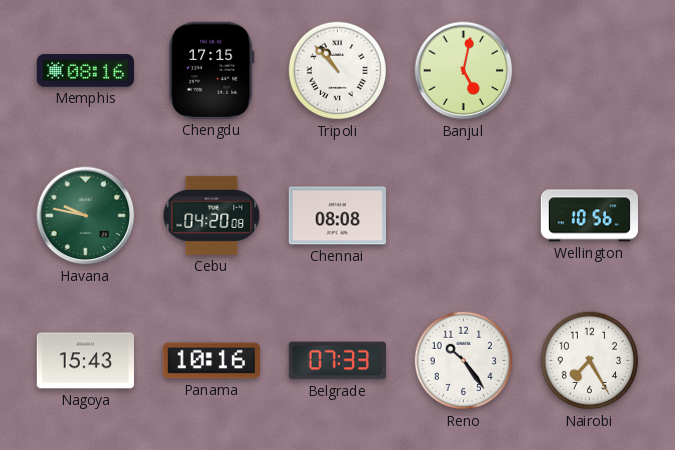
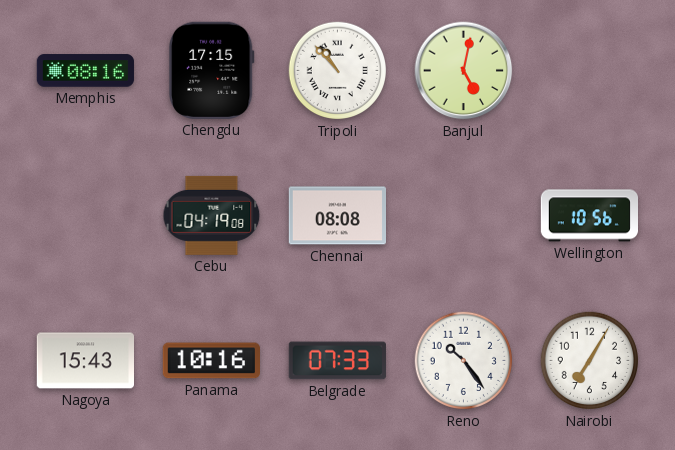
Havana: 9:47 -> none (86, 216)
Cebu: 04:20 -> 04:19 (212, 215)
Nairobi: 7:25 -> 7:05 (590, 361)
